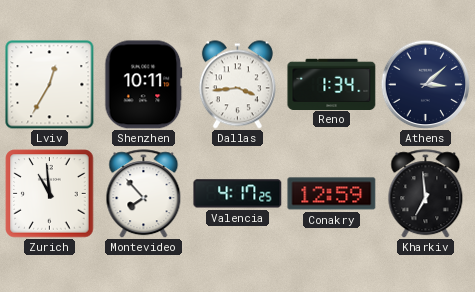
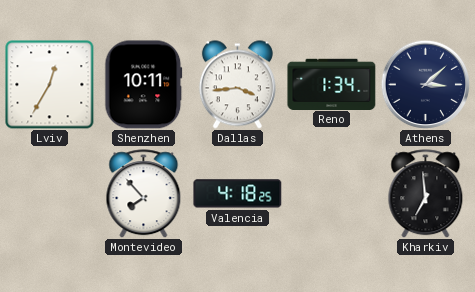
Zurich: 10:59 -> none (50, 194)
Valencia: 4:17 -> 4:18 (238, 194)
Conakry: 12:59 -> none (332, 194)
